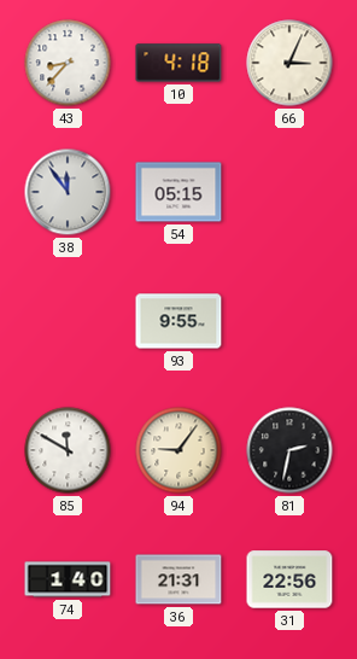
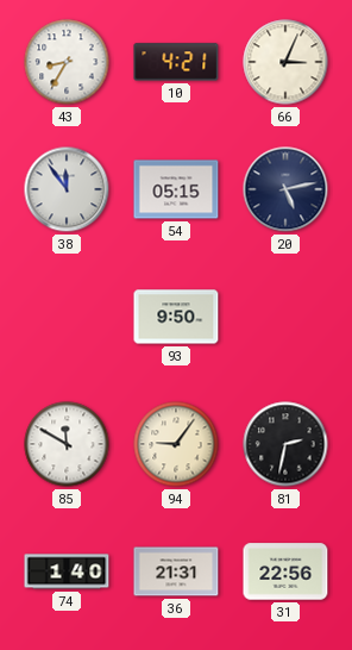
43: 8:37 -> 8:35 (67, 62)
10: 4:18 -> 4:21 (176, 62)
20: none -> 5:13 (285, 189)
93: 9:55 -> 9:50 (176, 317)
